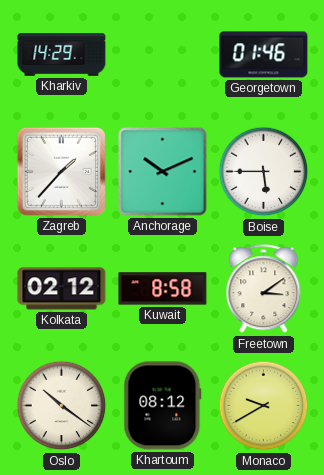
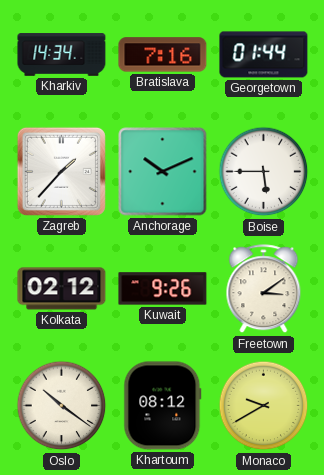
Kharkiv: 14:29 -> 14:34 (62, 55)
Bratislava: none -> 7:16 (163, 55)
Georgetown: 01:46 -> 01:44 (264, 55)
Kuwait: 8:58 -> 9:26 (163, 289)
